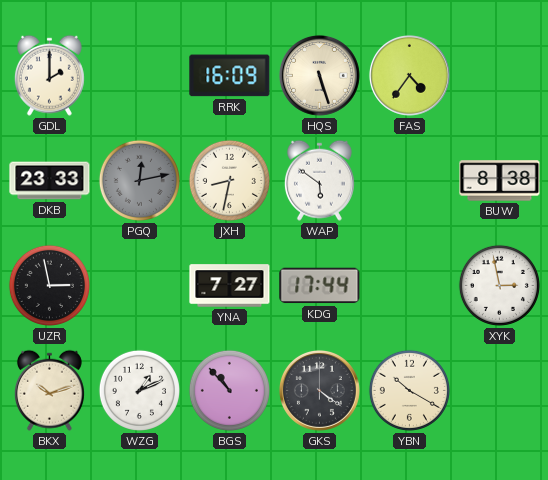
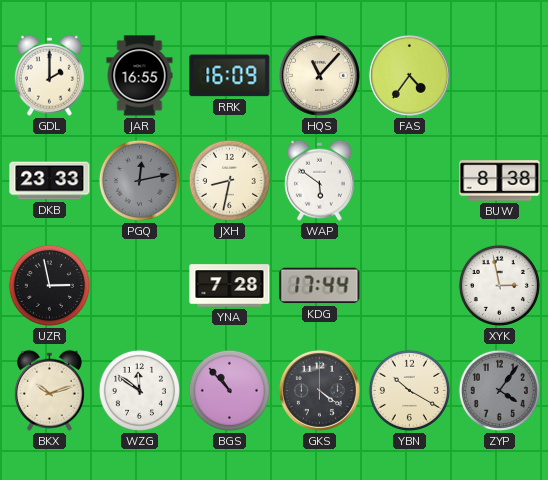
JAR: none -> 16:55 (140, 76)
HQS: 5:27 -> 11:07 (319, 75)
YNA: 7:27 -> 7:28 (230, 286)
WZG: 1:11 -> 11:51 (139, 390)
ZYP: none -> 4:06 (499, 390)
